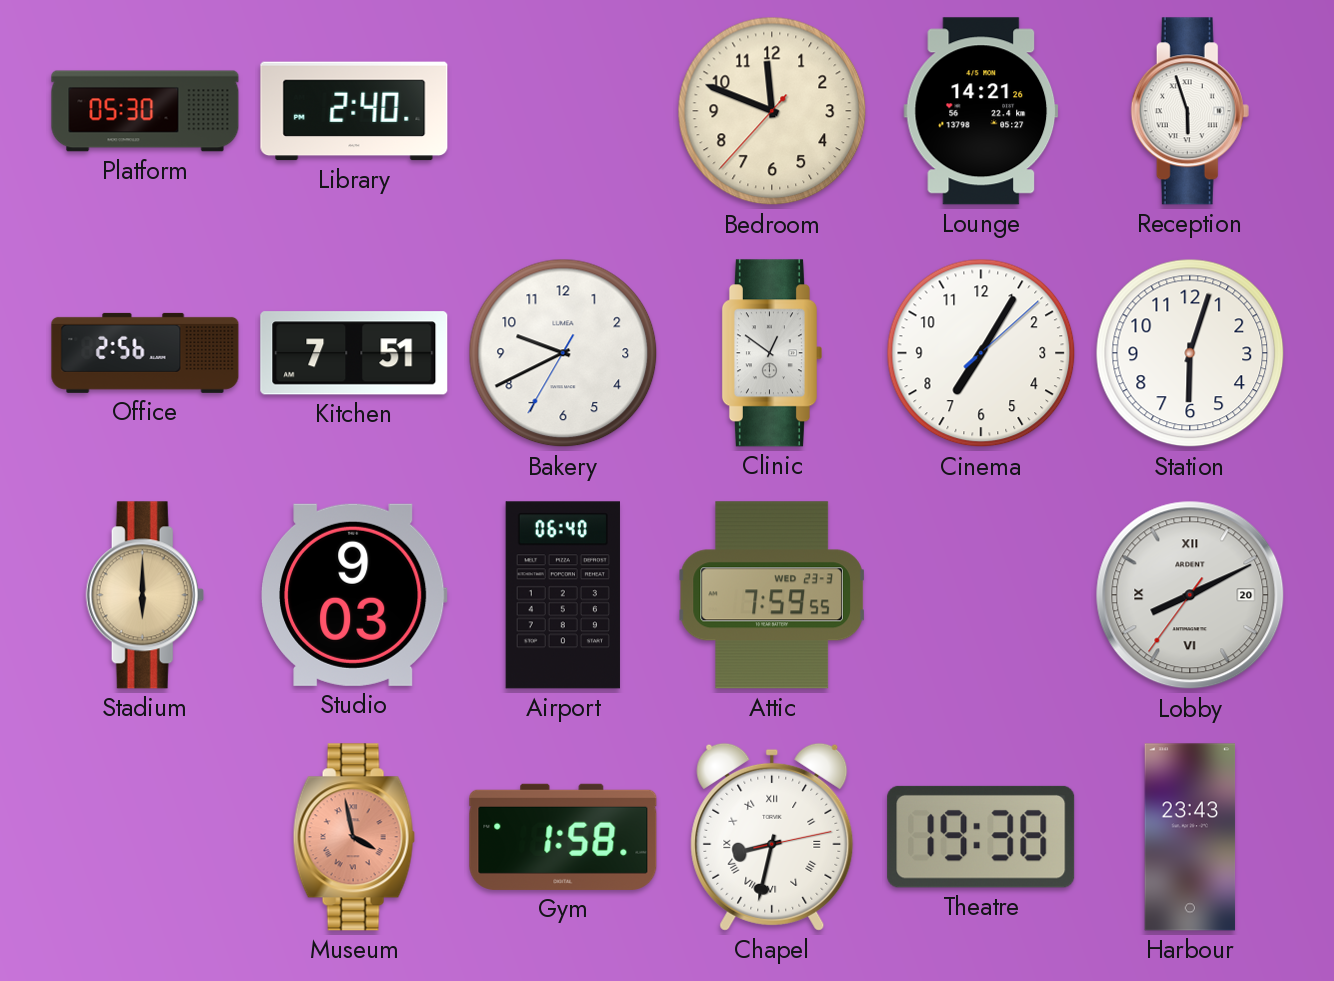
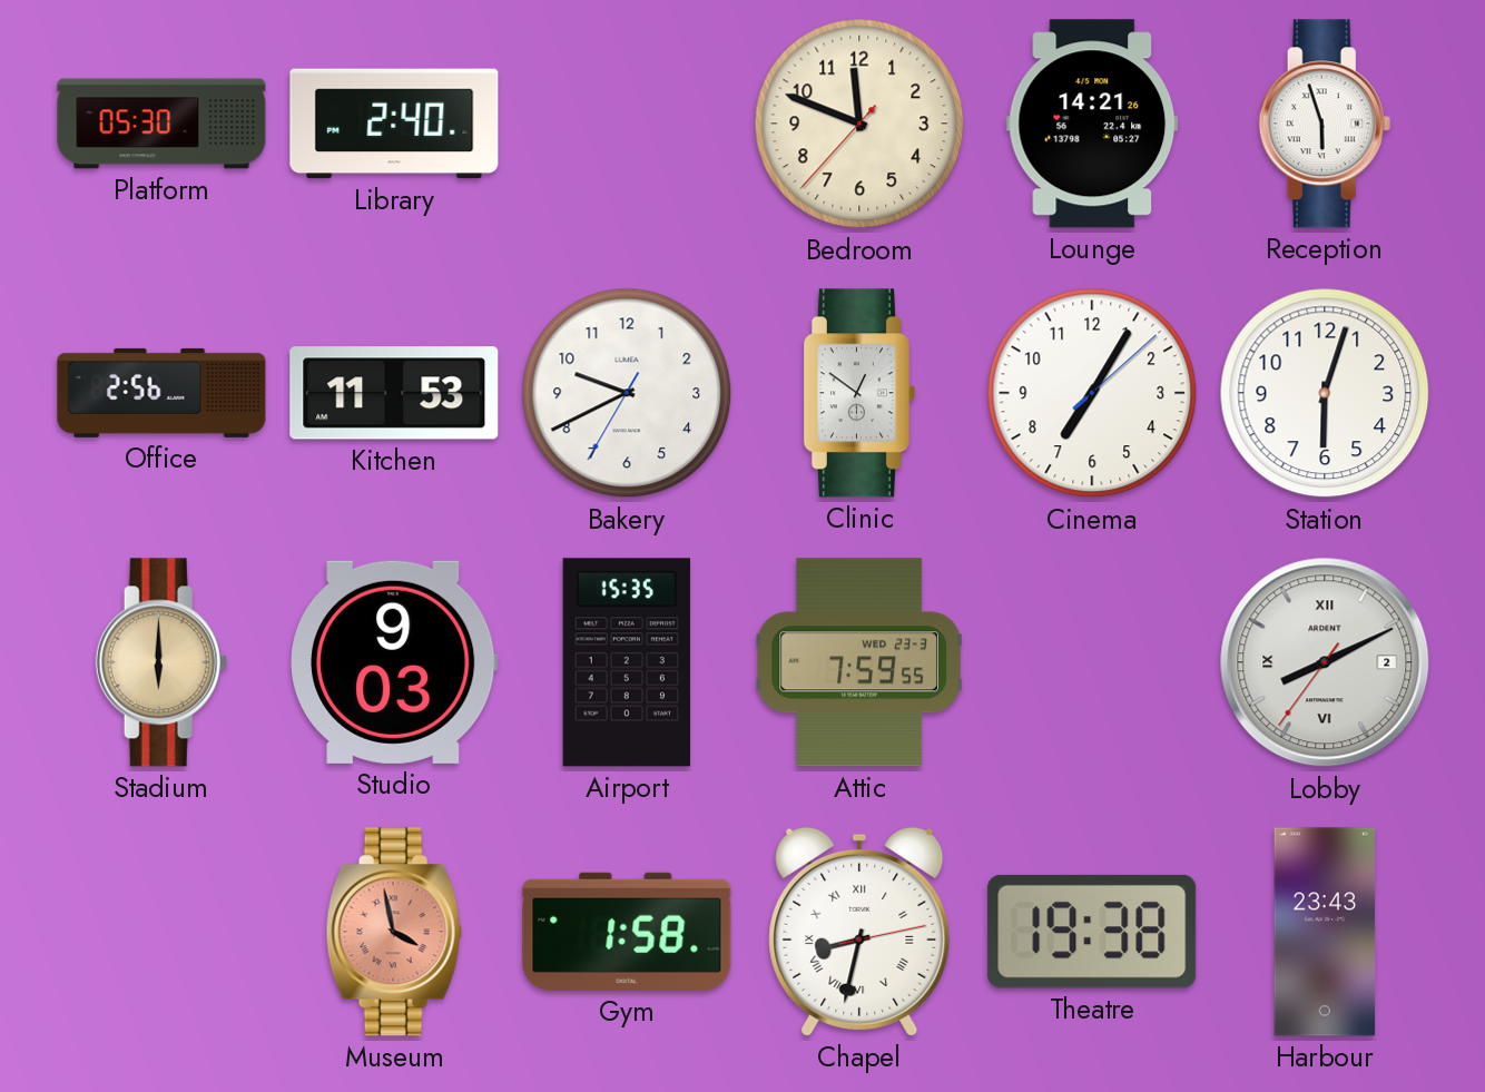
Kitchen: 7:51 -> 11:53 (394, 393)
Airport: 06:40 -> 15:35 (627, 662)
Lobby date: 20 -> 2 (1325, 662)
